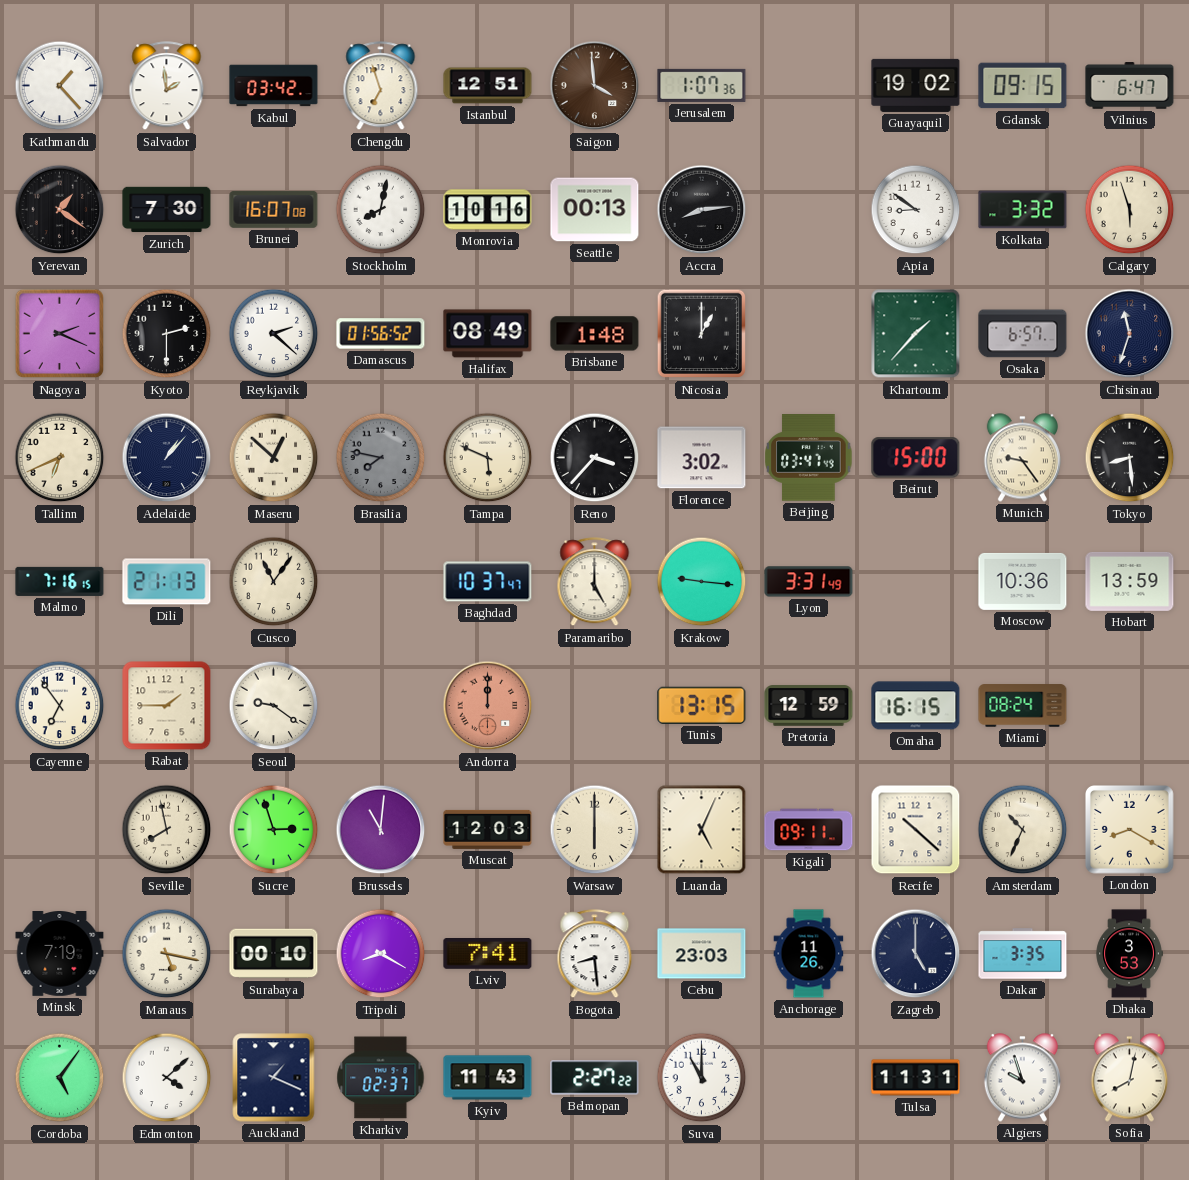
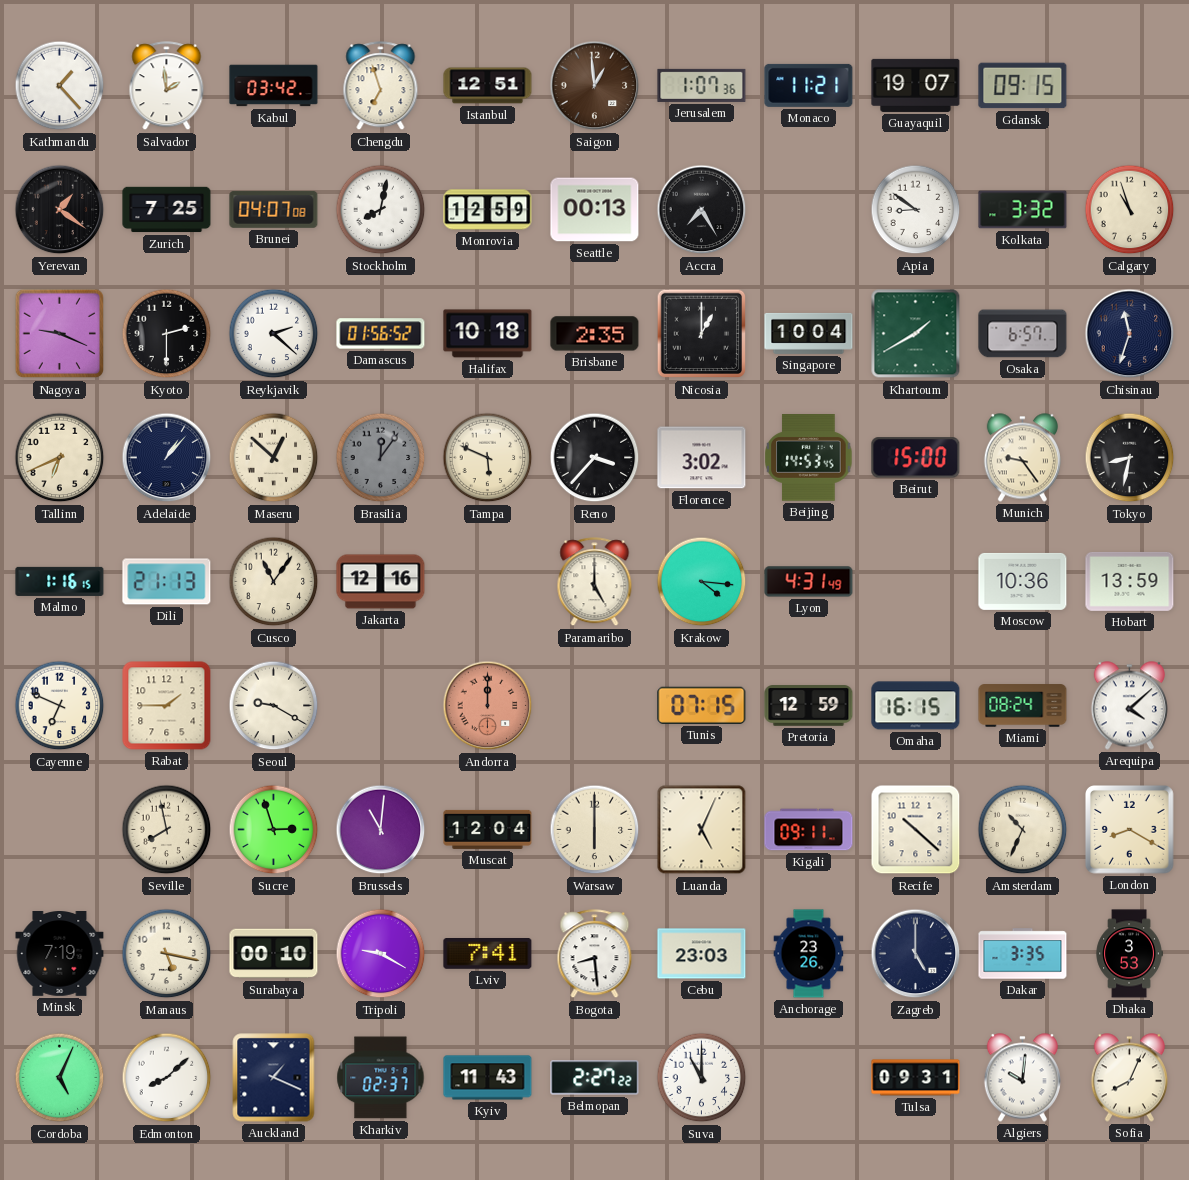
Saigon: 3:59 -> 12:59 (595, 86)
Monaco: none -> 11:21 (809, 85)
Guayaquil: 19:02 -> 19:07 (916, 85)
Vilnius: 6:47 -> none (1130, 86)
Zurich: 7:30 -> 7:25 (167, 210)
Brunei: 16:07 -> 04:07 (274, 209)
Monrovia: 10:16 -> 12:59 (488, 210)
Accra: 8:14 -> 7:25 (702, 210)
Calgary: 5:57 -> 10:57 (1130, 210)
Nagoya: 2:19 -> 9:19 (60, 334)
Halifax: 08:49 -> 10:18 (488, 334)
Brisbane: 1:48 -> 2:35 (595, 334)
Singapore: none -> 10:04 (809, 333)
Khartoum: 1:37 -> 1:40 (916, 334)
Brasilia: 7:47 -> 12:06 (381, 458)
Beijing: 03:47 -> 14:53 (809, 458)
Tokyo: 8:29 -> 8:32 (1130, 458)
Malmo: 7:16 -> 1:16 (60, 581)
Jakarta: none -> 12:16 (381, 582)
Baghdad: 10:37 -> none (488, 582)
Krakow: 9:16 -> 4:16 (702, 582)
Lyon: 3:31 -> 4:31 (809, 582)
Cayenne: 6:54 -> 6:49 (60, 706)
Seoul: 9:21 -> 9:20 (274, 706)
Tunis: 13:15 -> 07:15 (702, 705)
Arequipa: none -> 4:08 (1129, 706)
Muscat: 12:03 -> 12:04 (488, 829)
Tripoli: 8:20 -> 9:20 (381, 954)
Anchorage: 11:26 -> 23:26 (809, 954)
Cordoba: 5:06 -> 5:04 (60, 1078)
Edmonton: 4:08 -> 8:08 (167, 1078)
Tulsa: 11:31 -> 09:31 (916, 1078)
Algiers: 9:57 -> 10:01 (1022, 1078)
Sofia: 8:02 -> 8:04 (1129, 1078)
